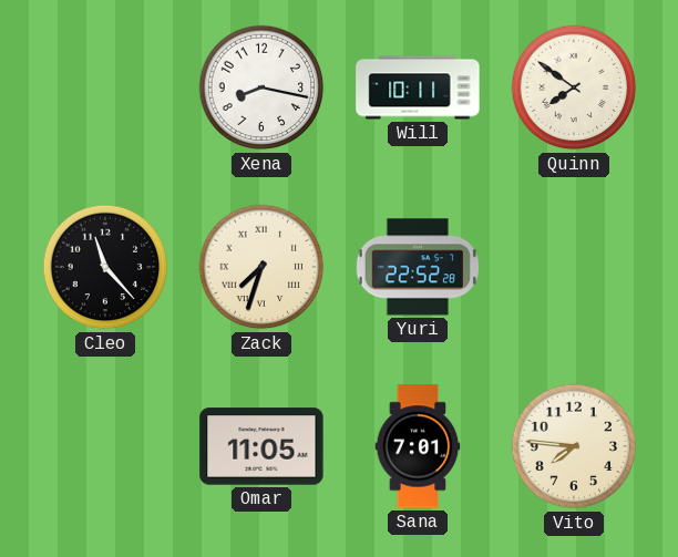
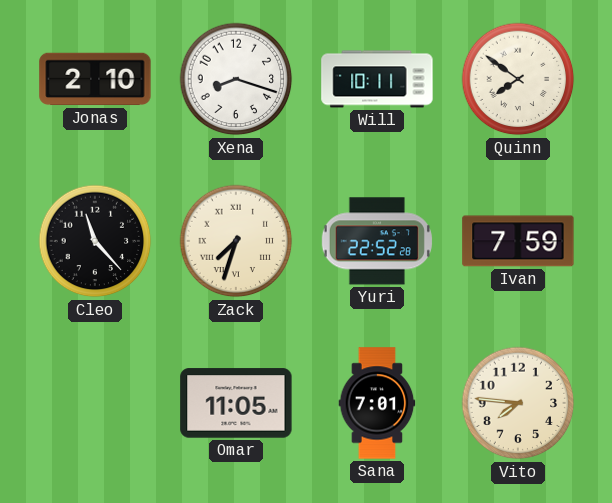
Jonas: none -> 2:10 (95, 79)
Xena: 8:17 -> 8:18 (236, 79)
Ivan: none -> 7:59 (518, 241)
